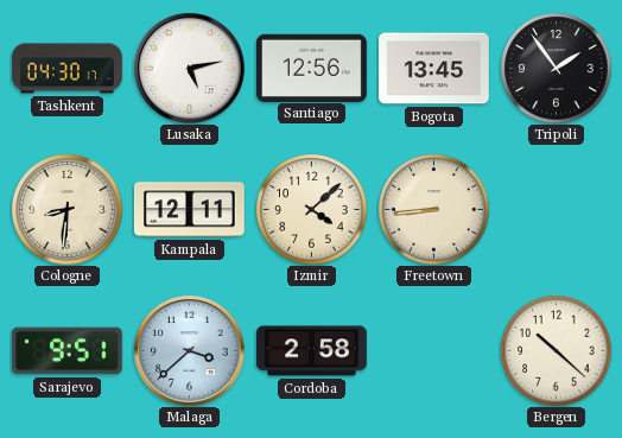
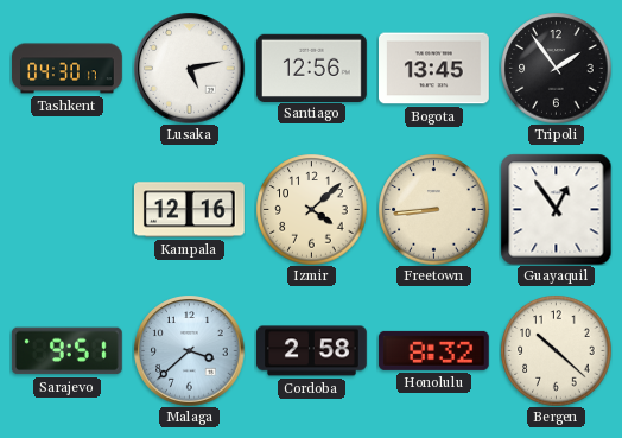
Cologne: 8:31 -> none (66, 209)
Kampala: 12:11 -> 12:16 (189, 210)
Guayaquil: none -> 12:54 (556, 209)
Honolulu: none -> 8:32 (433, 350)
